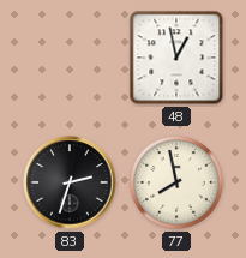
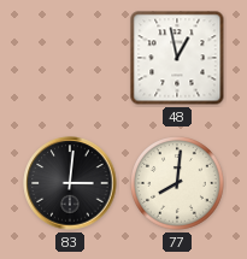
83: 2:33 -> 3:01 (70, 183)
77: 7:58 -> 8:01 (178, 184)
